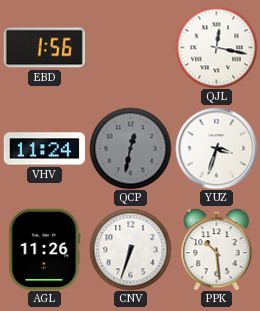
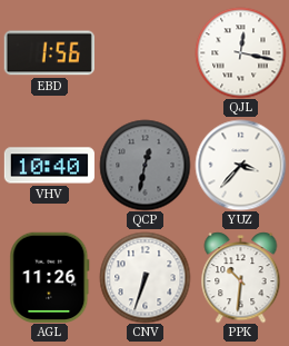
VHV: 11:24 -> 10:40 (49, 166)
YUZ: 3:33 -> 3:37 (240, 165)
PPK: 10:29 -> 10:31 (241, 277)
